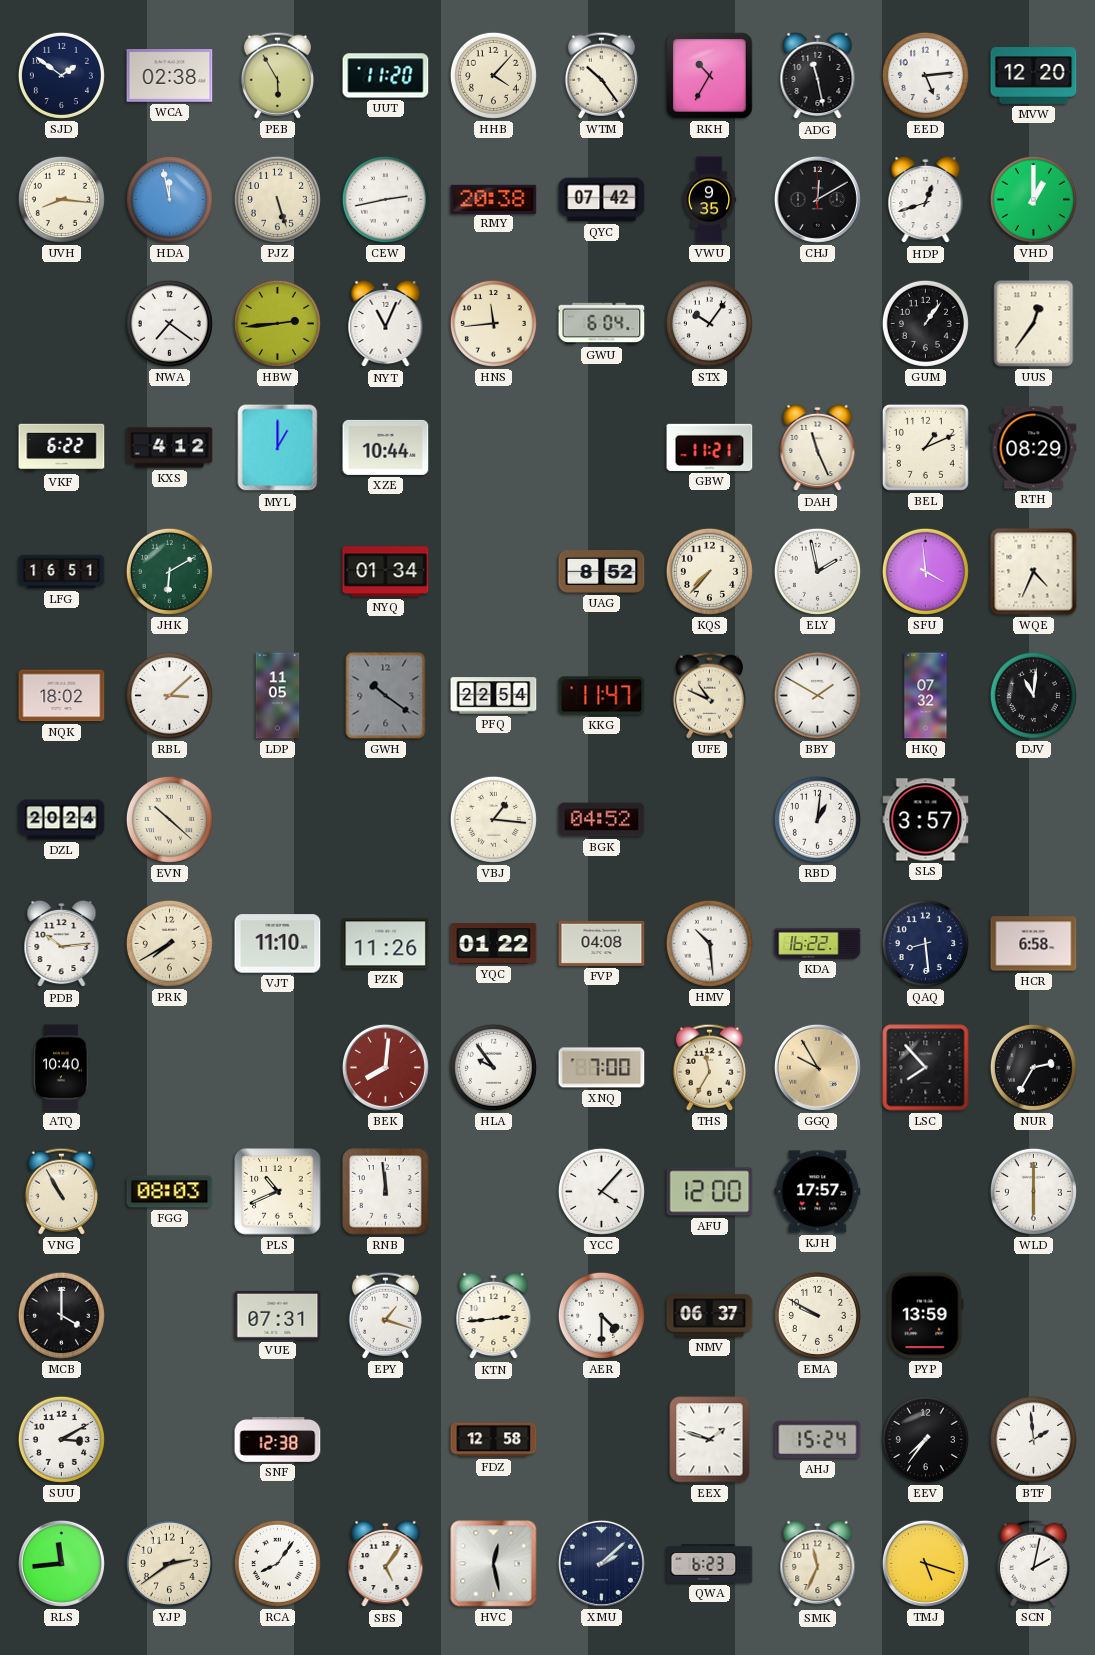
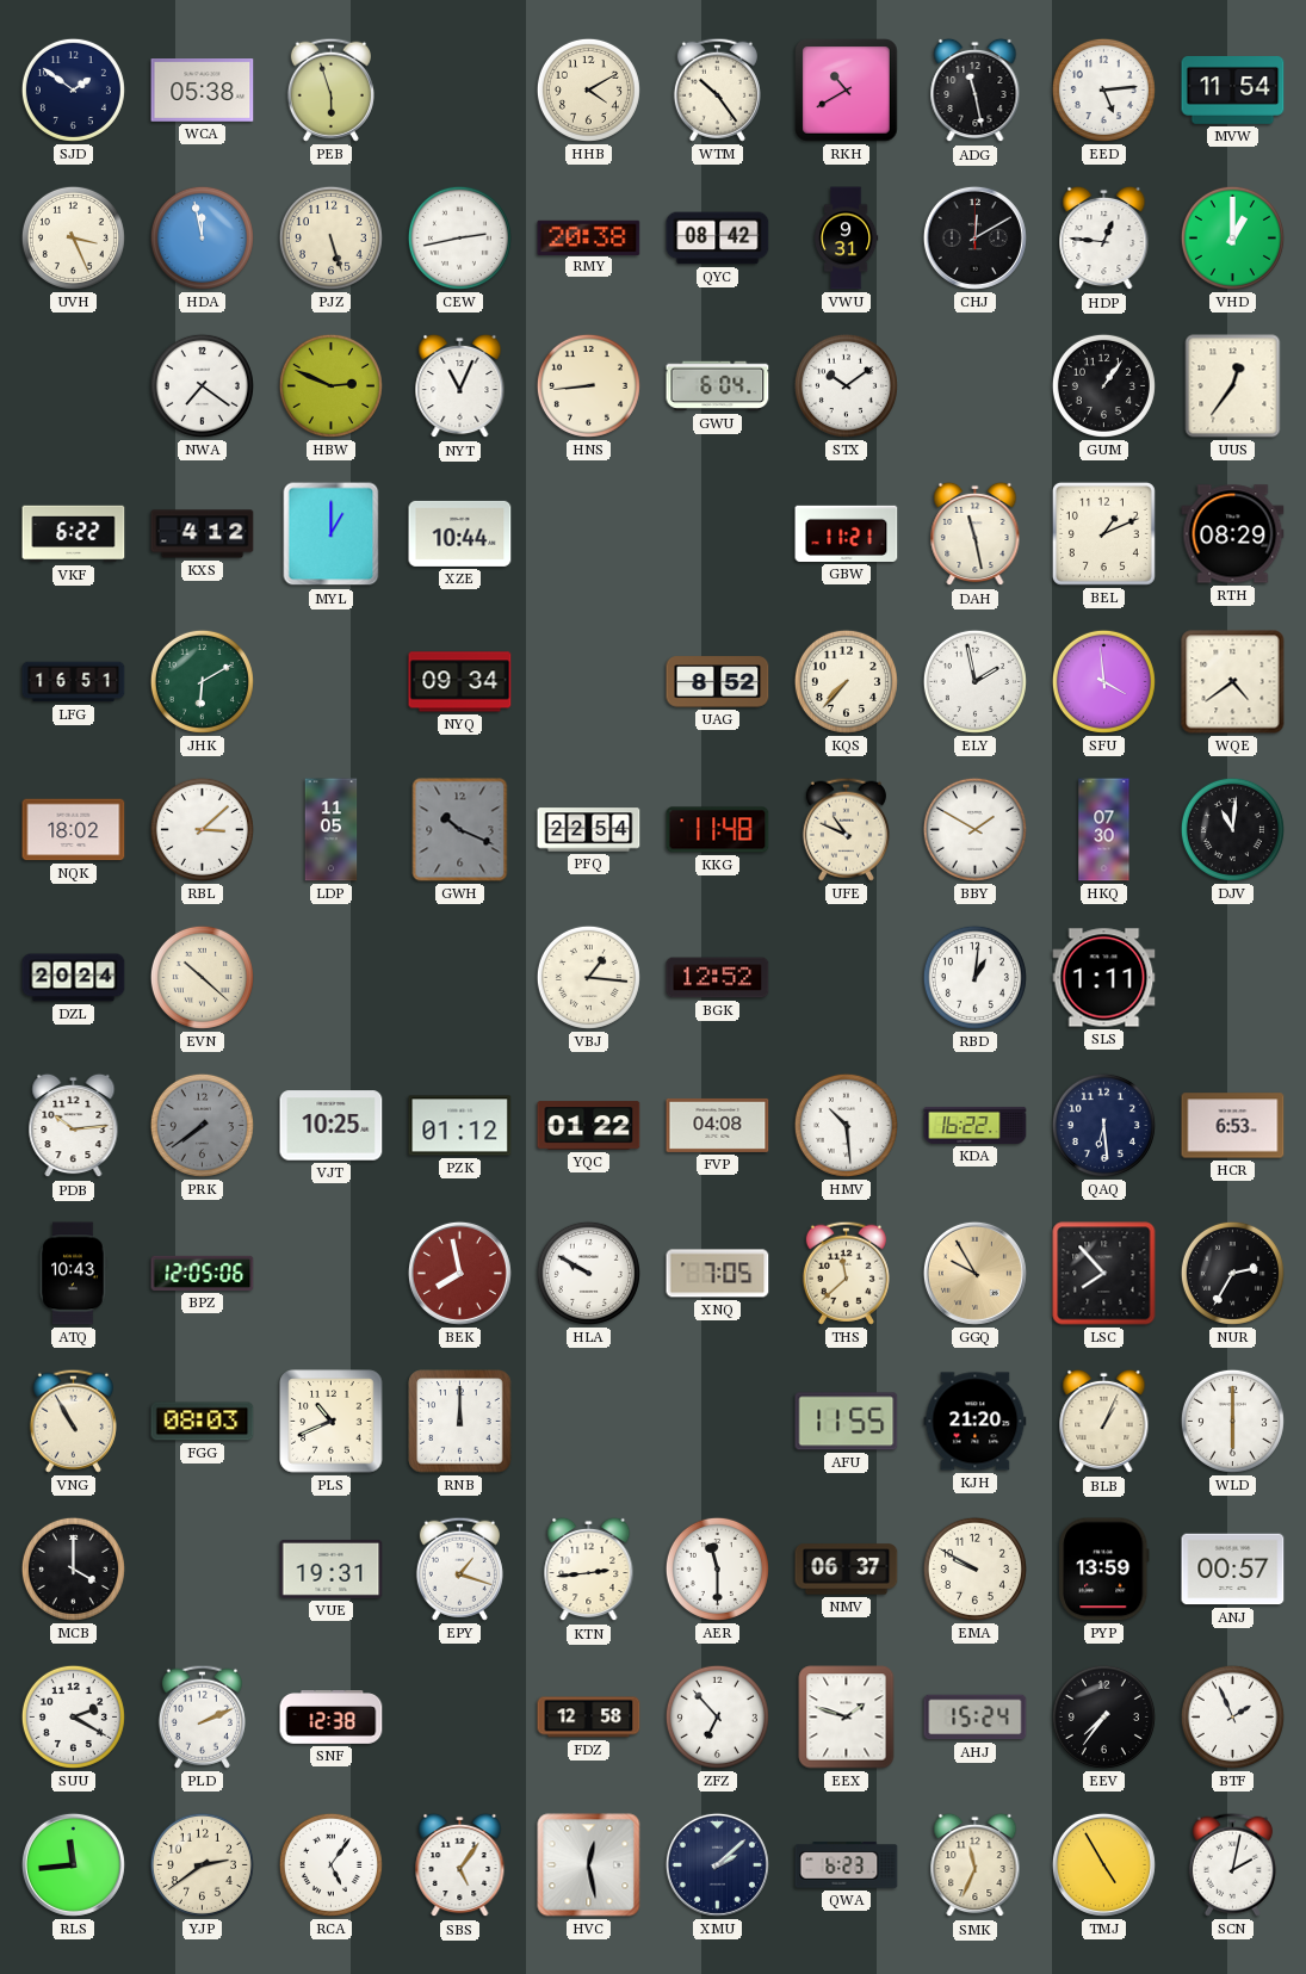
WCA: 02:38 -> 05:38 (203, 91)
PEB: 5:55 -> 5:57 (330, 89)
UUT: 11:20 -> none (386, 76)
HHB: 4:07 -> 4:10 (588, 89)
RKH: 10:35 -> 10:40 (847, 91)
MVW: 12:20 -> 11:54 (1233, 91)
UVH: 8:16 -> 3:26 (73, 237)
QYC: 07:42 -> 08:42 (718, 239)
VWU: 9:35 -> 9:31 (847, 239)
HDP: 12:42 -> 12:46 (1104, 239)
HBW: 2:44 -> 2:49 (330, 385)
HNS: 11:44 -> 8:44 (588, 385)
STX: 10:06 -> 10:09 (846, 385)
DAH: 11:26 -> 11:28 (976, 534)
NYQ: 01:34 -> 09:34 (460, 682)
WQE: 4:34 -> 4:39 (1233, 682)
GWH: 10:21 -> 10:19 (460, 830)
KKG: 11:47 -> 11:48 (718, 830)
HKQ: 07:32 -> 07:30 (1104, 830)
BGK: 04:52 -> 12:52 (718, 978)
SLS: 3:57 -> 1:11 (1104, 978)
PRK: 7:40 -> 7:39 (202, 1125)
PRK dial: cream -> grey (202, 1125)
VJT: 11:10 -> 10:25 (332, 1126)
PZK: 11:26 -> 01:12 (460, 1126)
QAQ: 8:29 -> 6:29 (1103, 1125)
HCR: 6:58 -> 6:53 (1233, 1126)
ATQ: 10:40 -> 10:43 (74, 1274)
BPZ: none -> 12:05 (203, 1273)
BEK: 8:01 -> 7:58 (459, 1273)
HLA: 9:54 -> 9:50 (588, 1273)
XNQ: 7:00 -> 7:05 (718, 1274)
THS: 11:35 -> 11:38 (846, 1273)
RNB: 11:59 -> 12:00 (460, 1422)
YCC: 4:07 -> none (601, 1191)
AFU: 12:00 -> 11:55 (847, 1422)
KJH: 17:57 -> 21:20 (976, 1422)
BLB: none -> 1:04 (1104, 1422)
VUE: 07:31 -> 19:31 (332, 1568)
AER: 4:30 -> 11:30 (717, 1568)
ANJ: none -> 00:57 (1233, 1570)
SUU: 3:10 -> 2:20 (73, 1716)
PLD: none -> 2:11 (202, 1716)
ZFZ: none -> 6:53 (717, 1716)
BTF: 1:59 -> 1:56 (1232, 1716)
RCA: 8:06 -> 5:06 (330, 1864)
TMJ: 5:18 -> 4:55 (1103, 1864)
